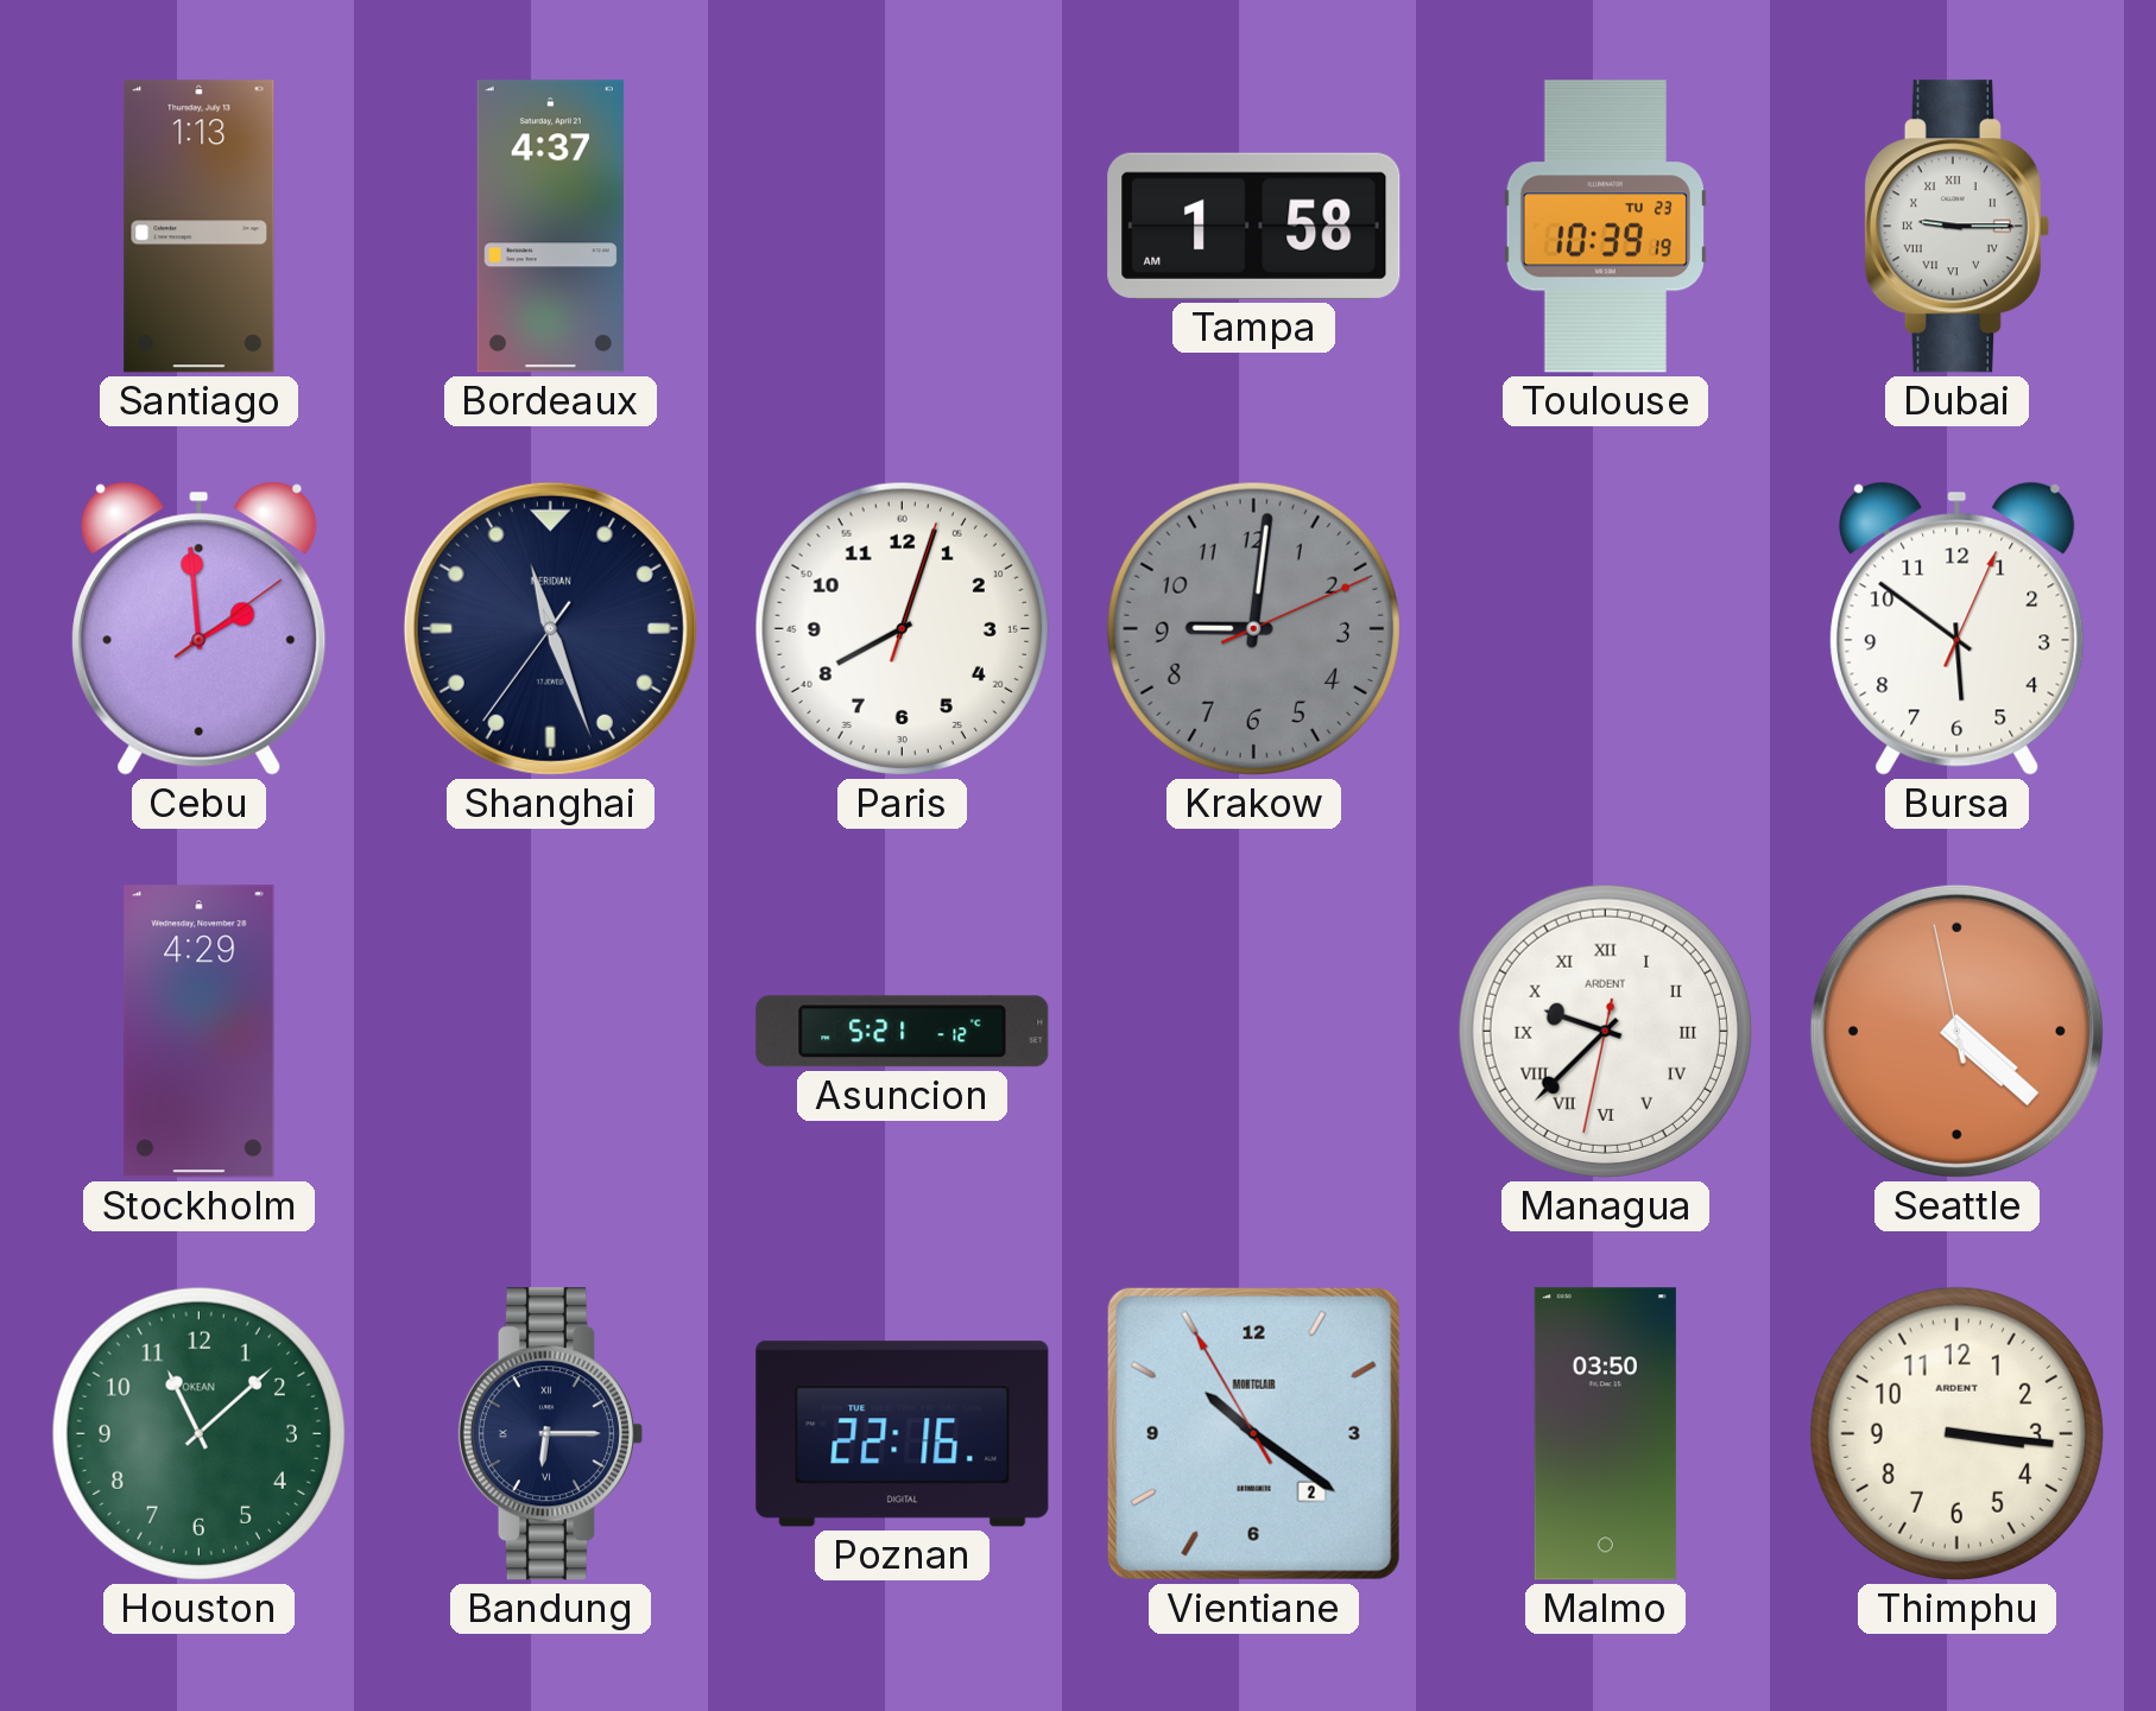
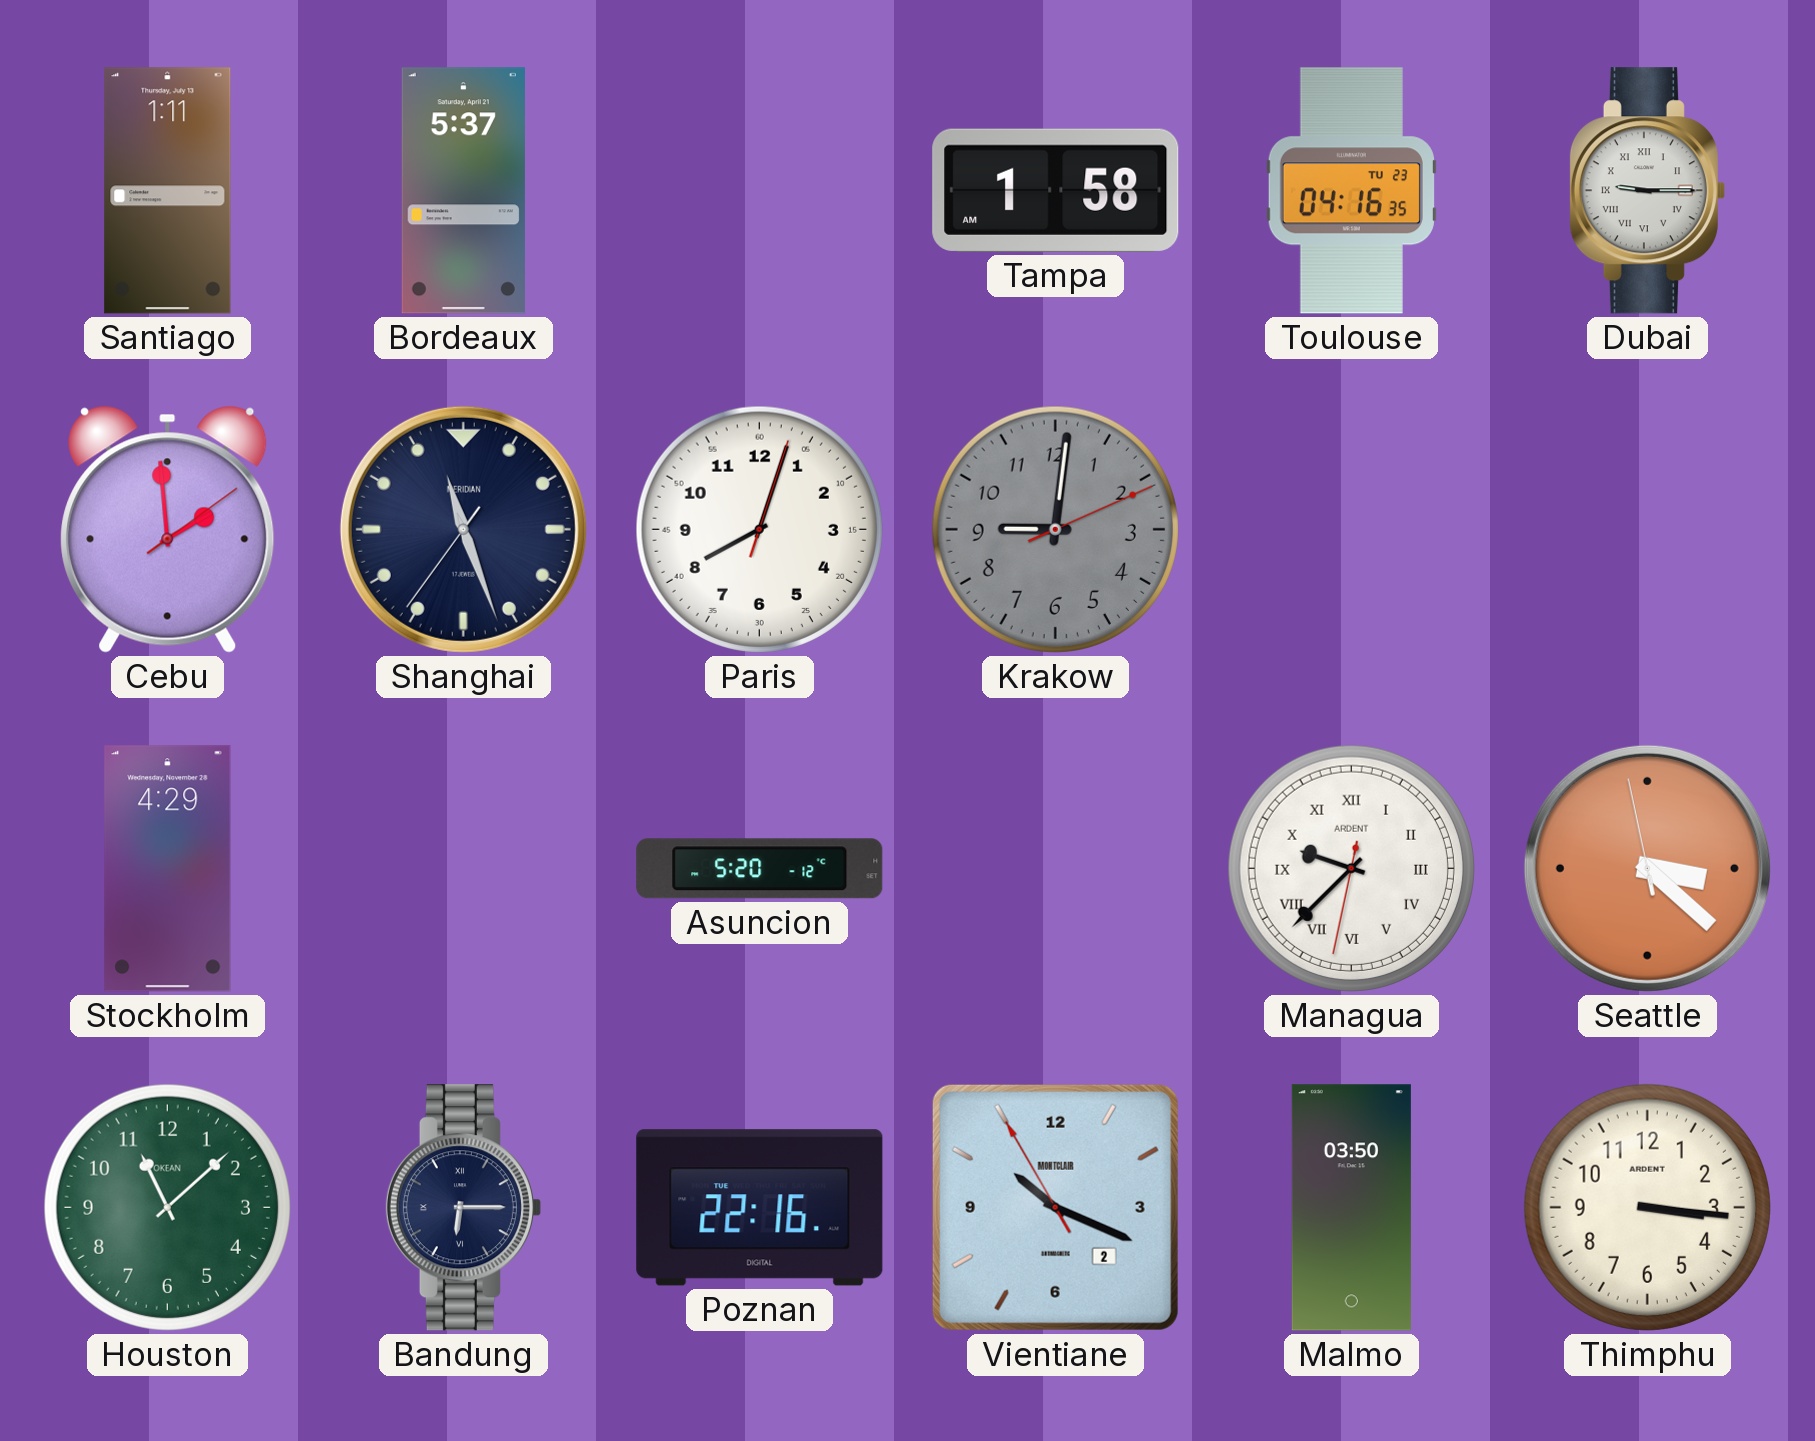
Santiago: 1:13 -> 1:11 (168, 191)
Bordeaux: 4:37 -> 5:37 (463, 191)
Toulouse: 10:39 -> 04:16 (1351, 191)
Bursa: 5:51 -> none (1958, 628)
Asuncion: 5:21 -> 5:20 (760, 869)
Seattle: 4:21 -> 3:21 (1647, 868)
Vientiane: 10:20 -> 10:18 (1055, 1207)
